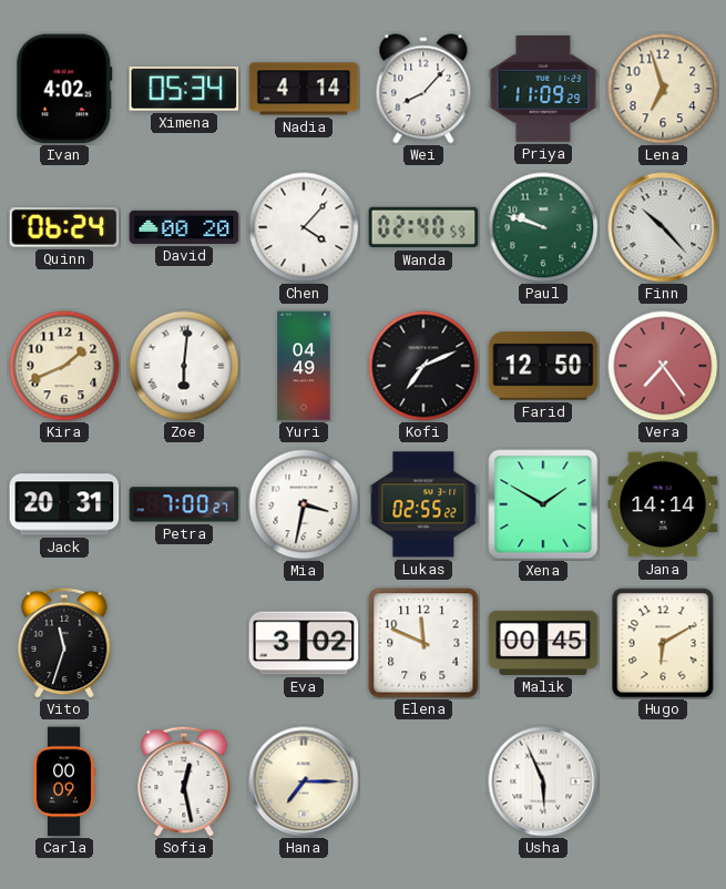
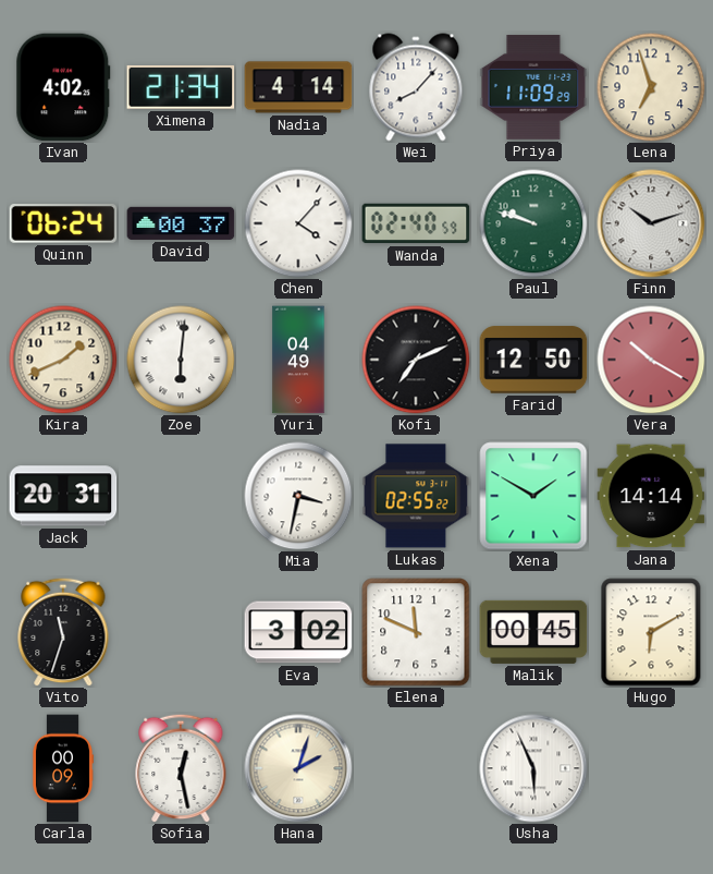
Ximena: 05:34 -> 21:34 (181, 87)
David: 00:20 -> 00:37 (181, 223)
Finn: 10:23 -> 10:12 (651, 223)
Vera: 7:24 -> 10:20 (651, 360)
Petra: 7:00 -> none (184, 504)
Hana: 7:15 -> 2:03 (298, 768)
